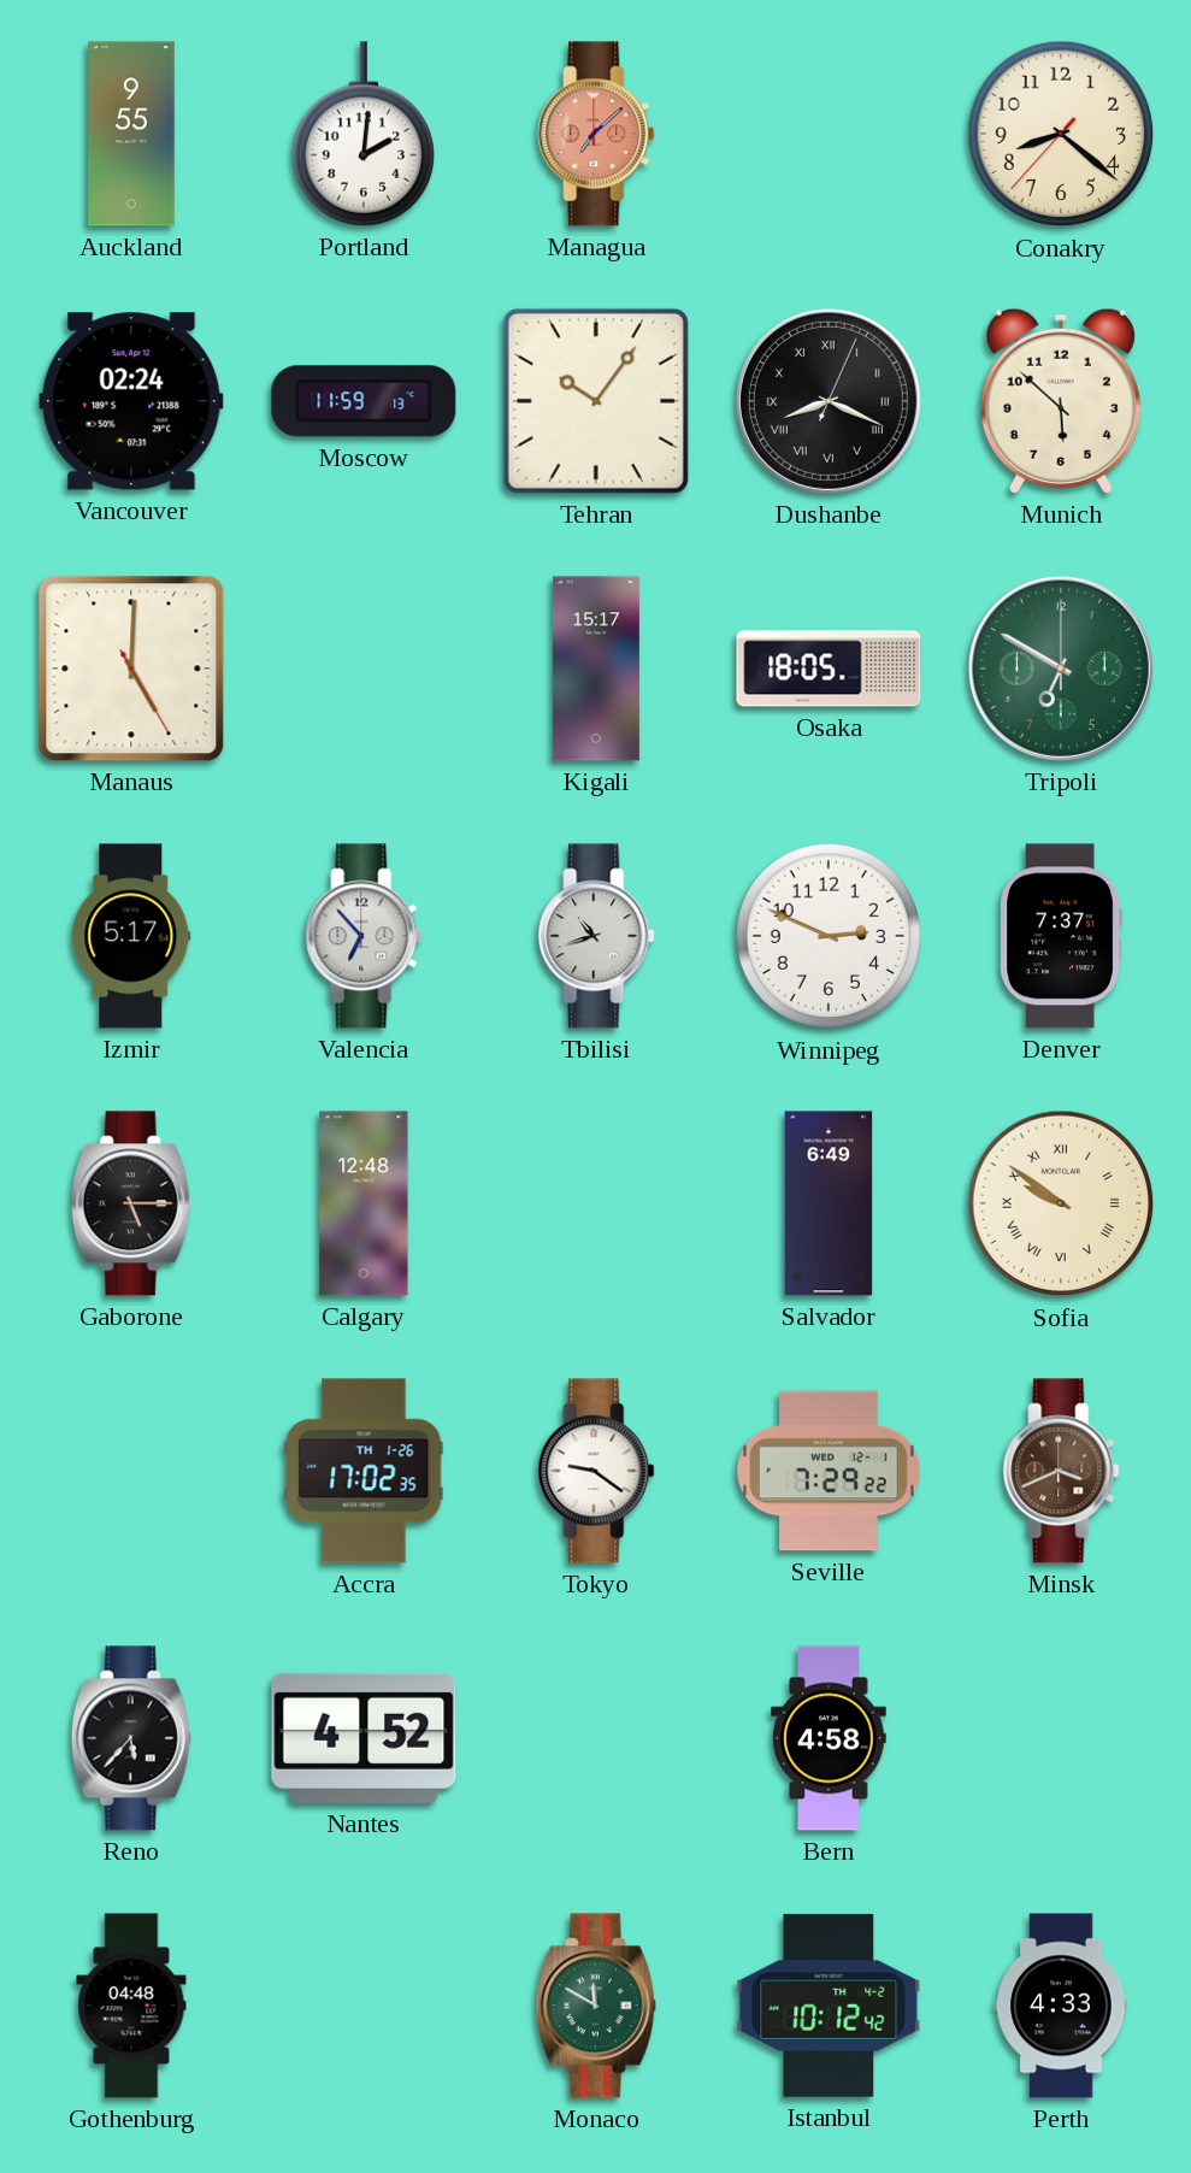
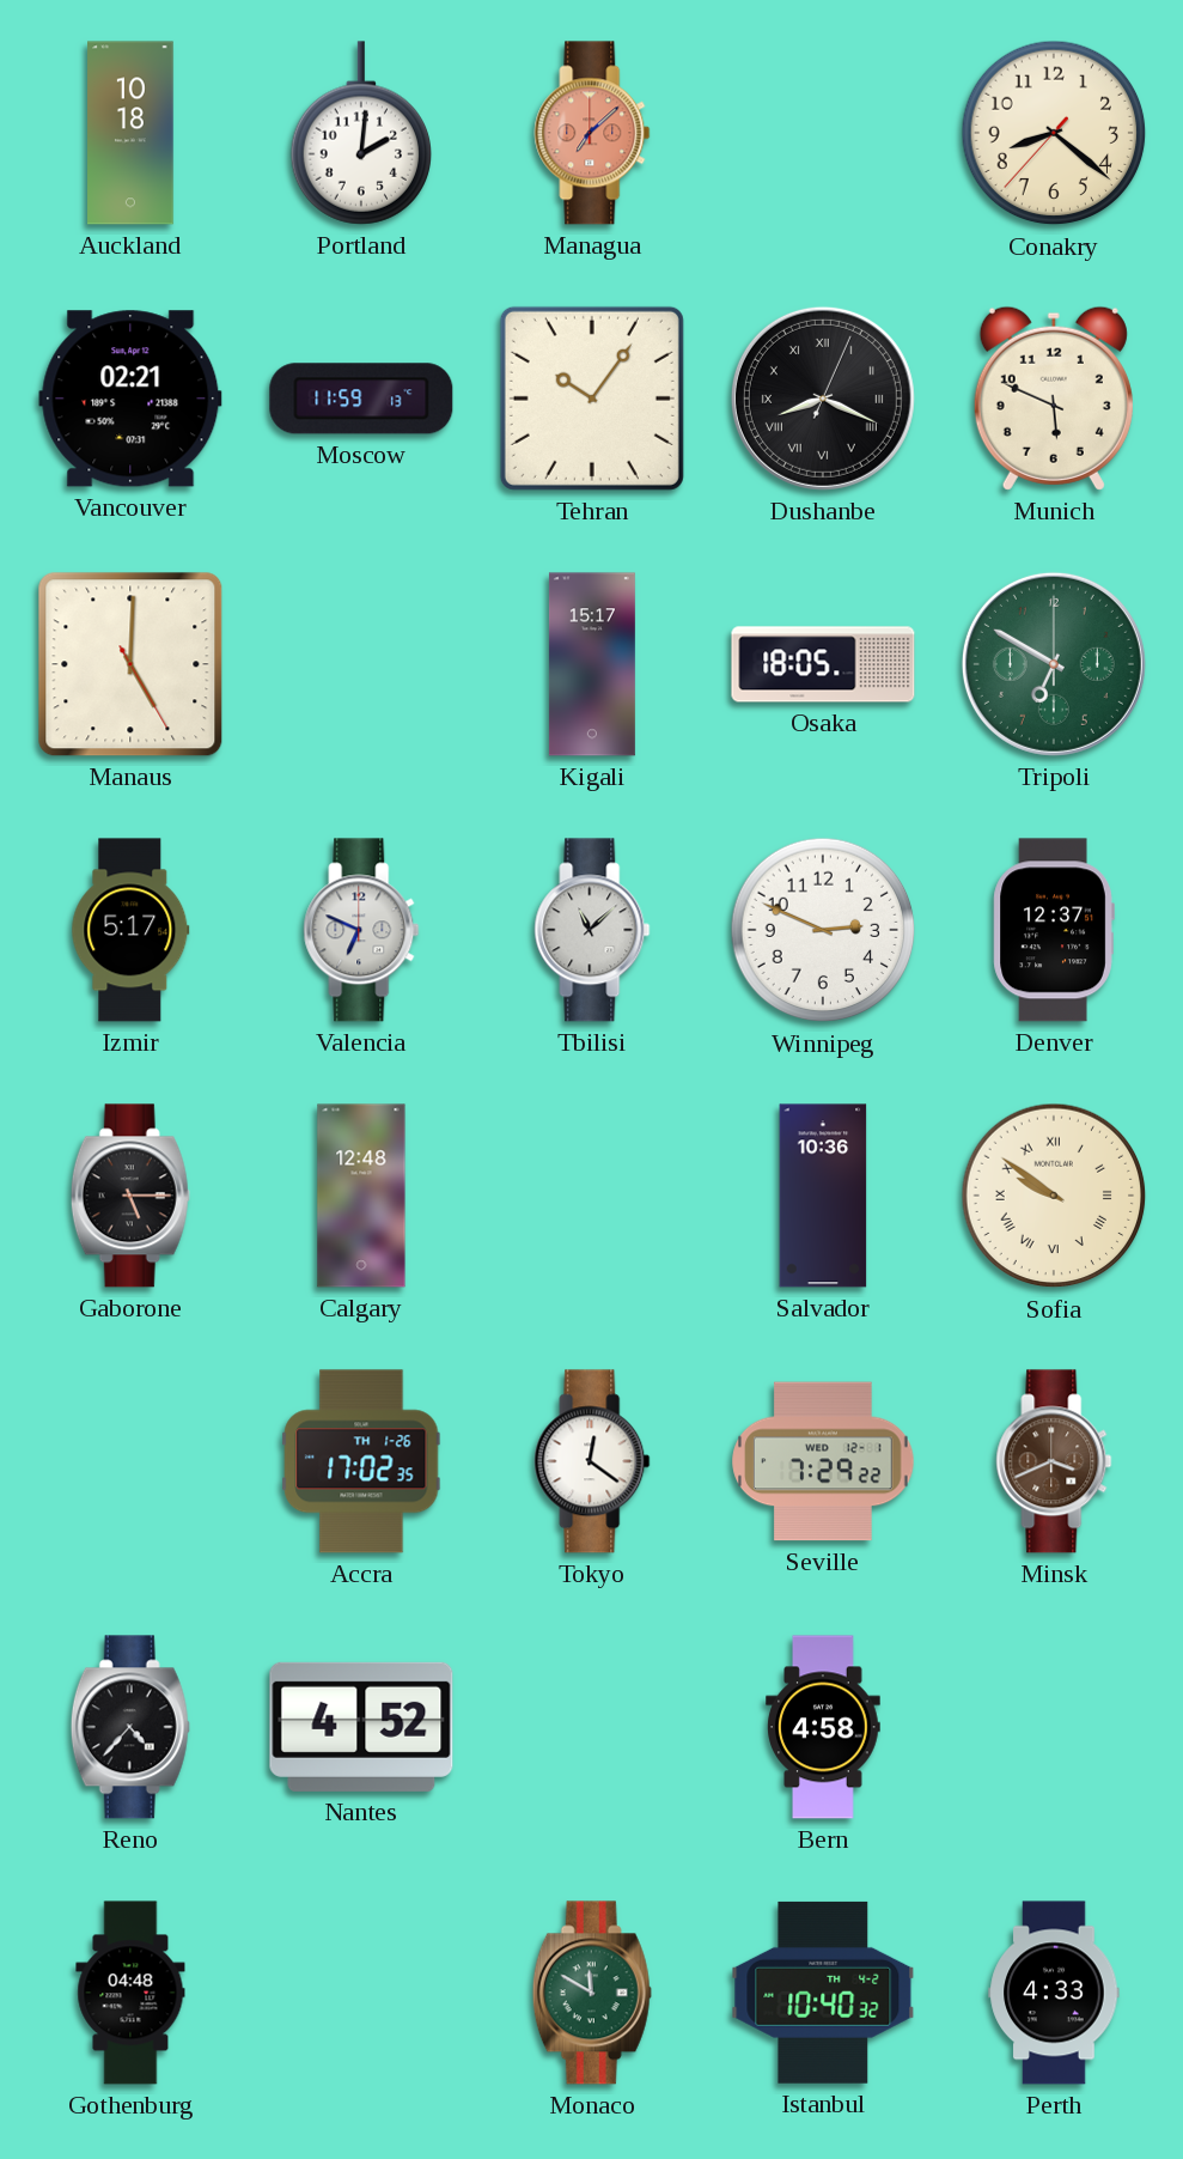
Auckland: 9:55 -> 10:18 (130, 133)
Vancouver: 02:24 -> 02:21 (130, 399)
Munich: 5:52 -> 5:49 (1054, 399)
Valencia: 6:53 -> 6:49 (361, 930)
Tbilisi: 10:42 -> 11:08 (592, 930)
Denver: 7:37 -> 12:37 (1054, 930)
Salvador: 6:49 -> 10:36 (823, 1196)
Tokyo: 9:21 -> 12:21 (592, 1461)
Reno: 5:37 -> 4:37 (130, 1727)
Istanbul: 10:12 -> 10:40 (823, 1993)
